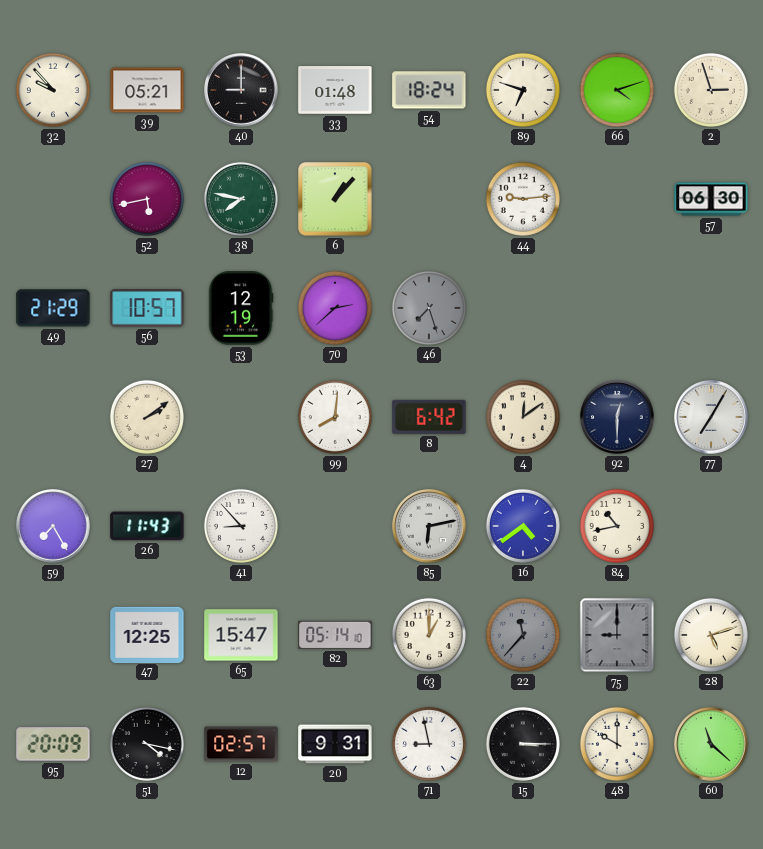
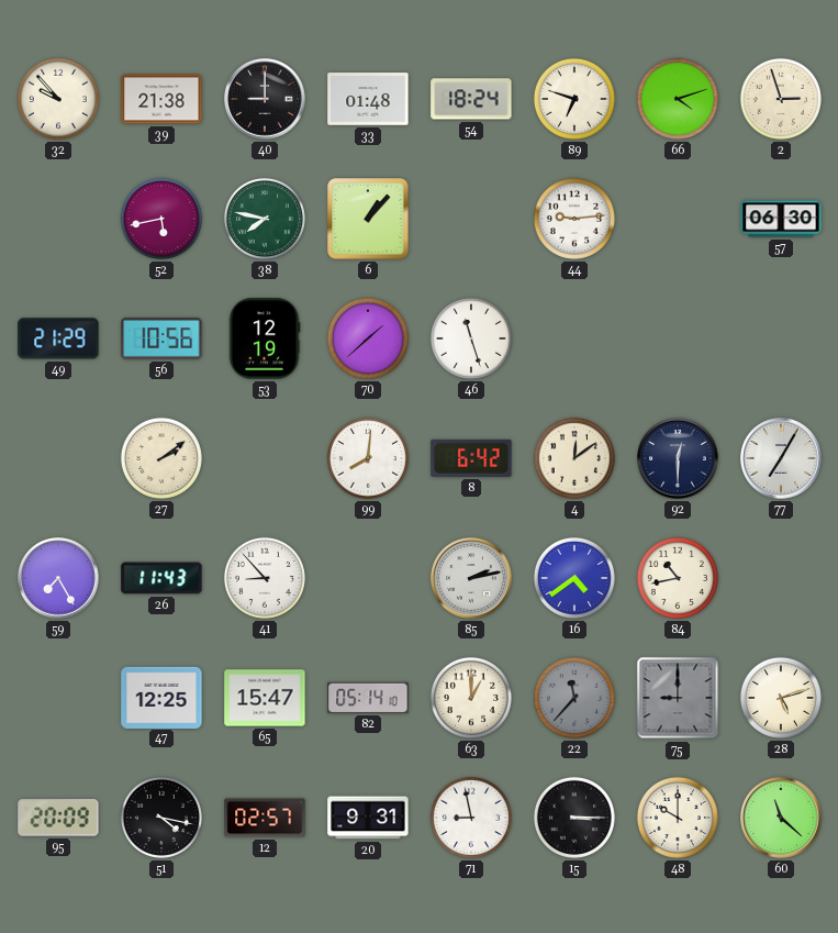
39: 05:21 -> 21:38 (161, 99)
56: 10:57 -> 10:56 (161, 338)
70: 2:38 -> 1:38 (368, 338)
46: 7:27 -> 11:27 (471, 338)
46 dial: grey -> white (471, 338)
85: 6:13 -> 2:13 (471, 578)
